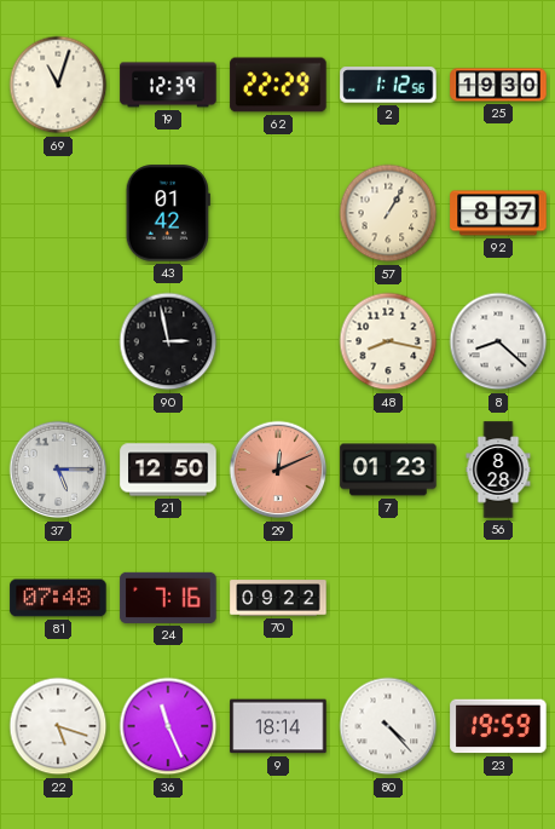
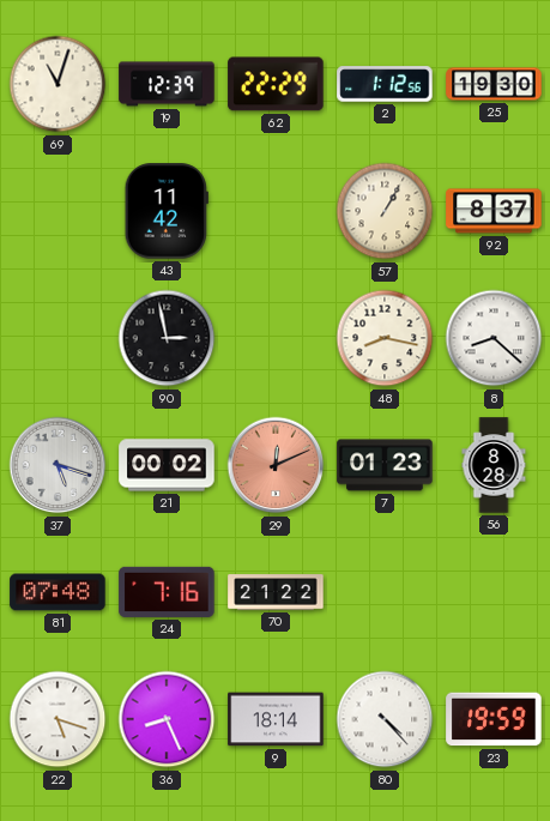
43: 01:42 -> 11:42 (167, 211)
37: 5:15 -> 5:18 (58, 465)
21: 12:50 -> 00:02 (167, 465)
70: 09:22 -> 21:22 (276, 592)
36: 11:26 -> 8:26 (167, 719)
